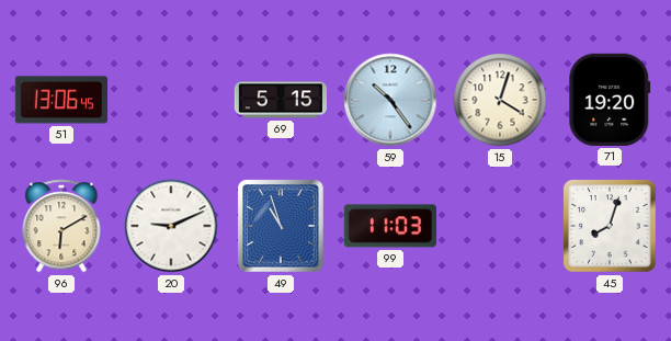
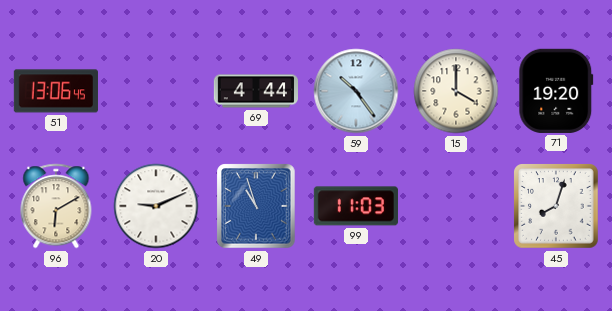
69: 5:15 -> 4:44 (255, 91)
15: 4:03 -> 4:00 (456, 91)
